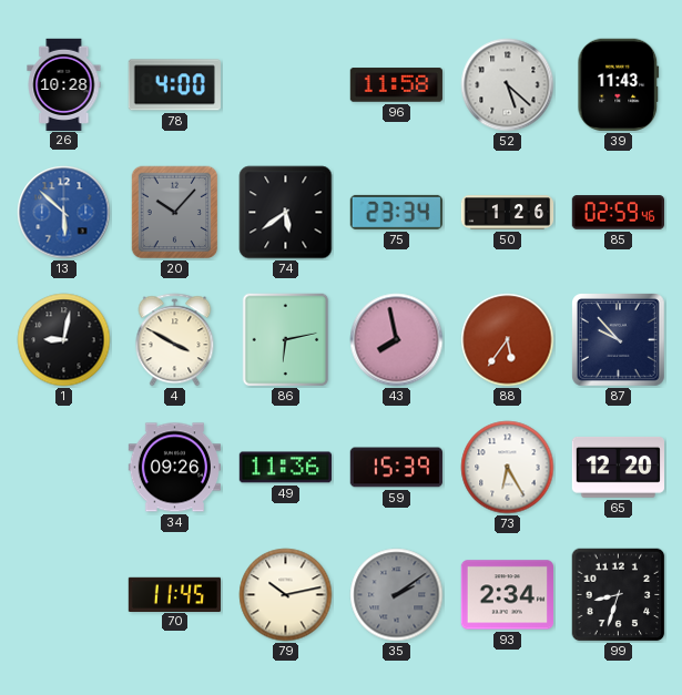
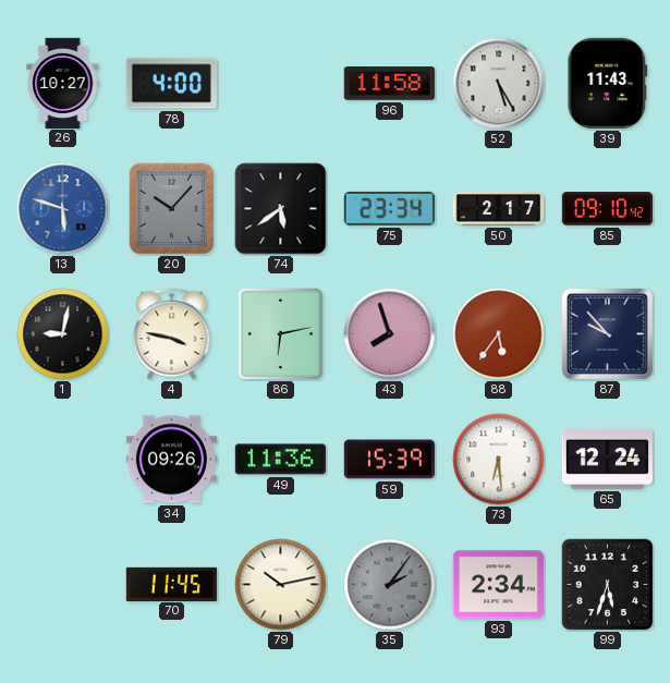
26: 10:28 -> 10:27 (63, 83)
52: 5:22 -> 5:25 (499, 84)
13: 5:52 -> 5:48 (63, 209)
50: 1:26 -> 2:17 (499, 209)
85: 02:59 -> 09:10 (607, 209)
4: 3:50 -> 3:47 (172, 334)
43: 7:58 -> 7:57 (390, 334)
73: 6:25 -> 6:29 (499, 460)
65: 12:20 -> 12:24 (607, 460)
35: 2:09 -> 2:06 (390, 585)
99: 8:33 -> 5:33 (608, 585)
